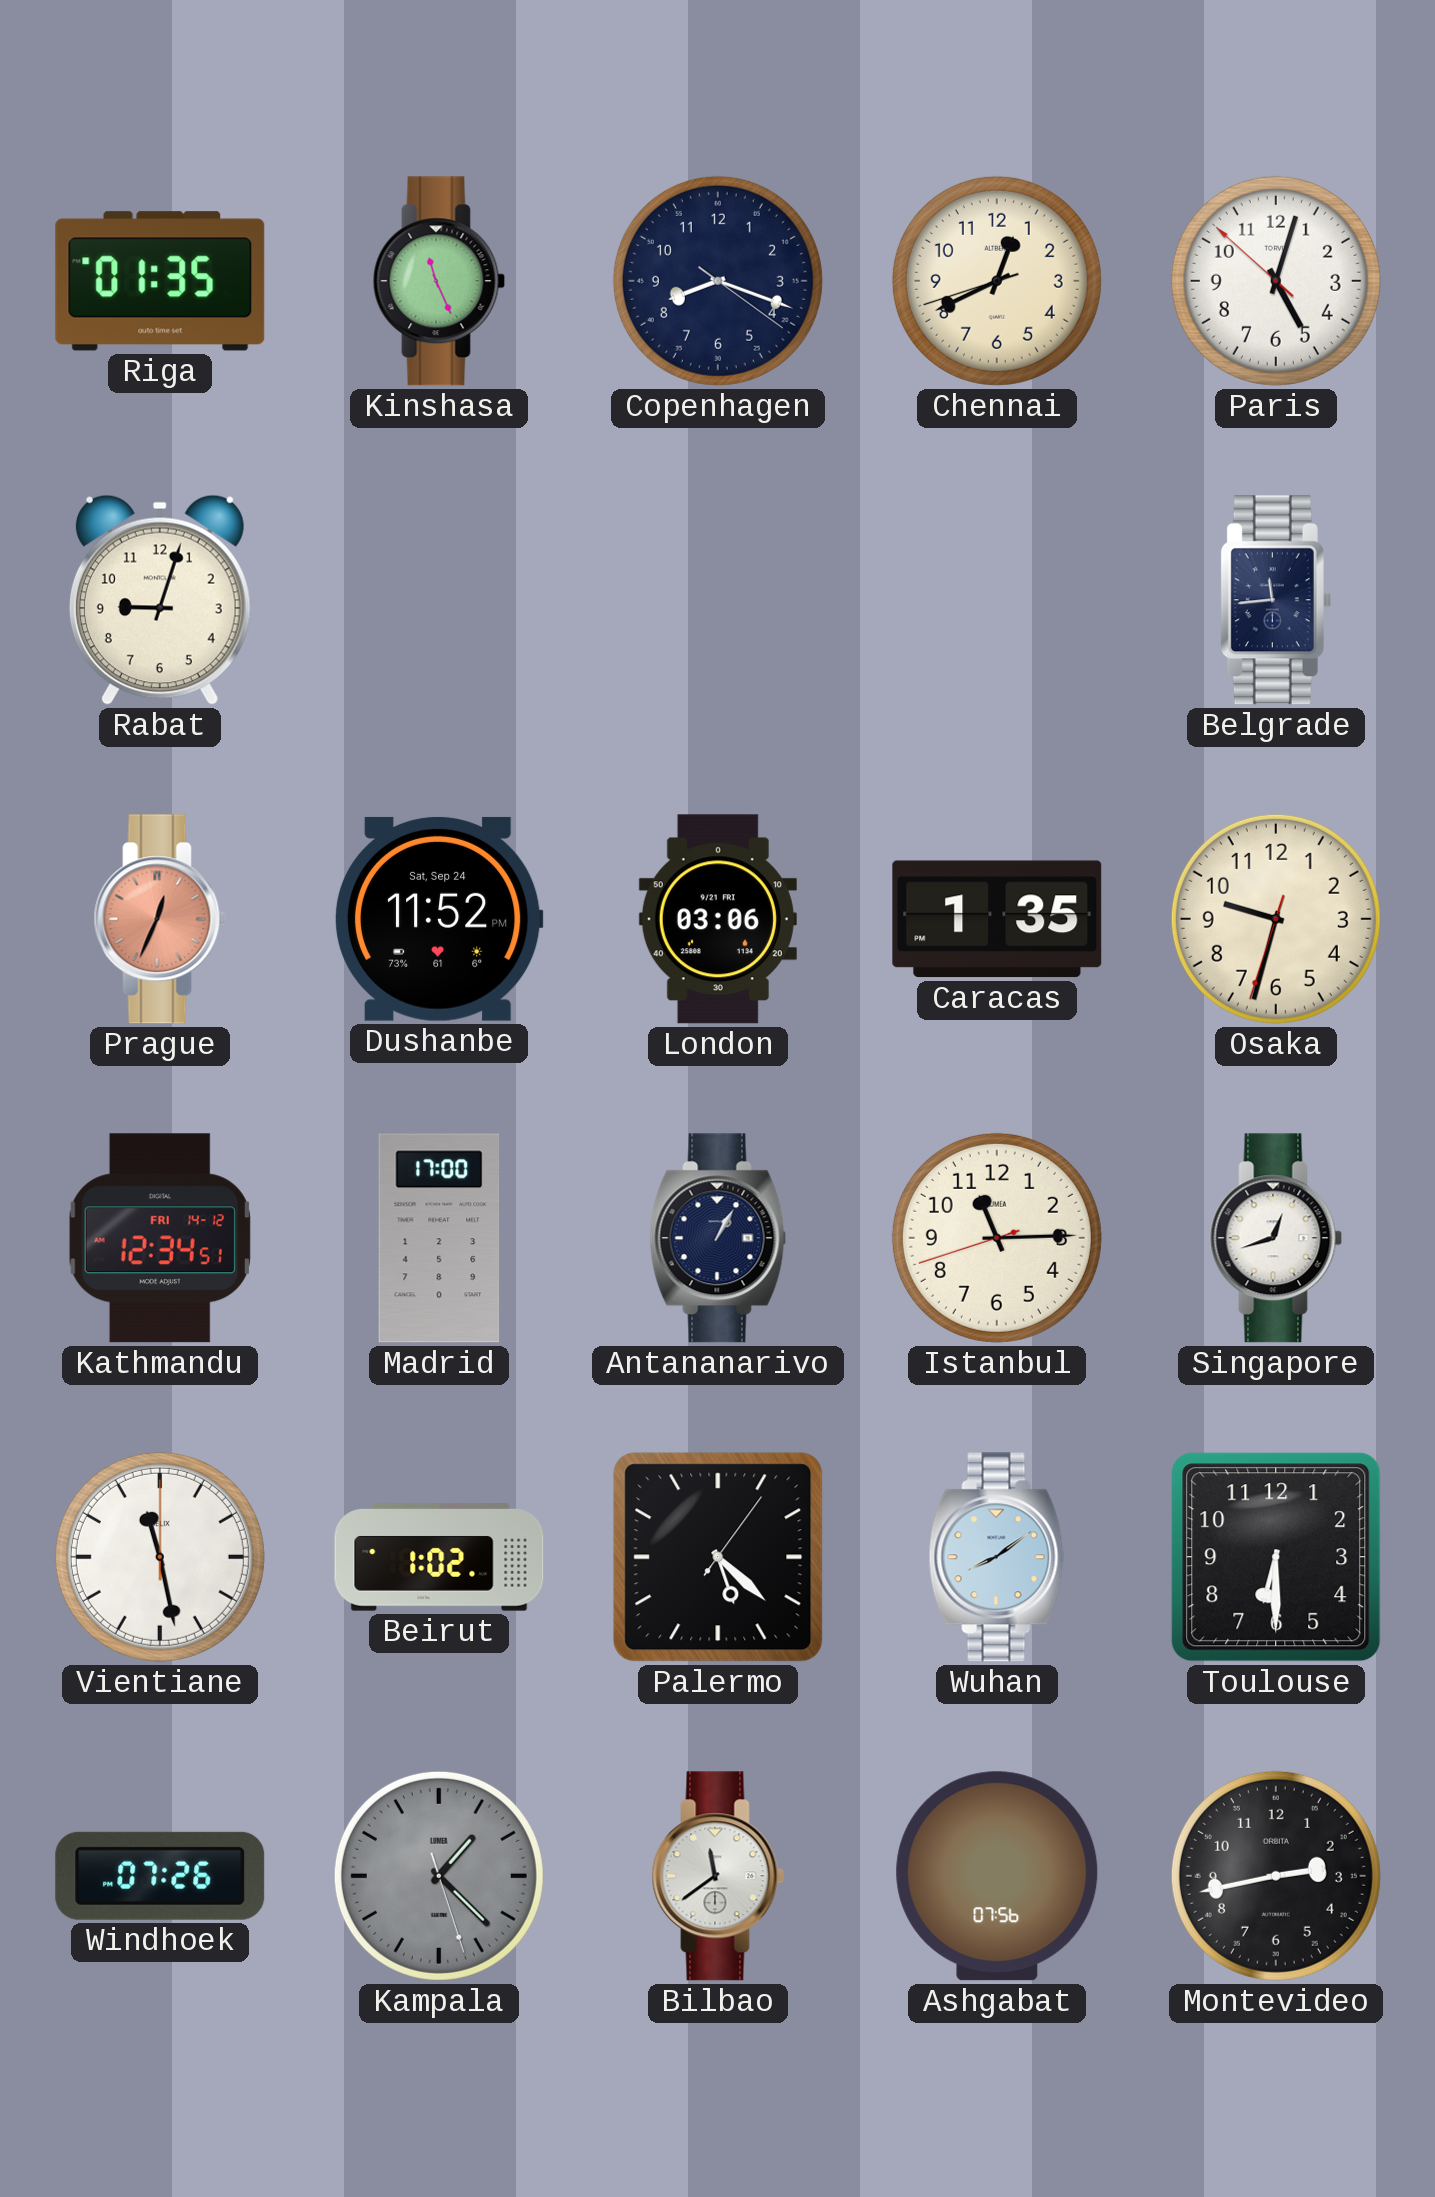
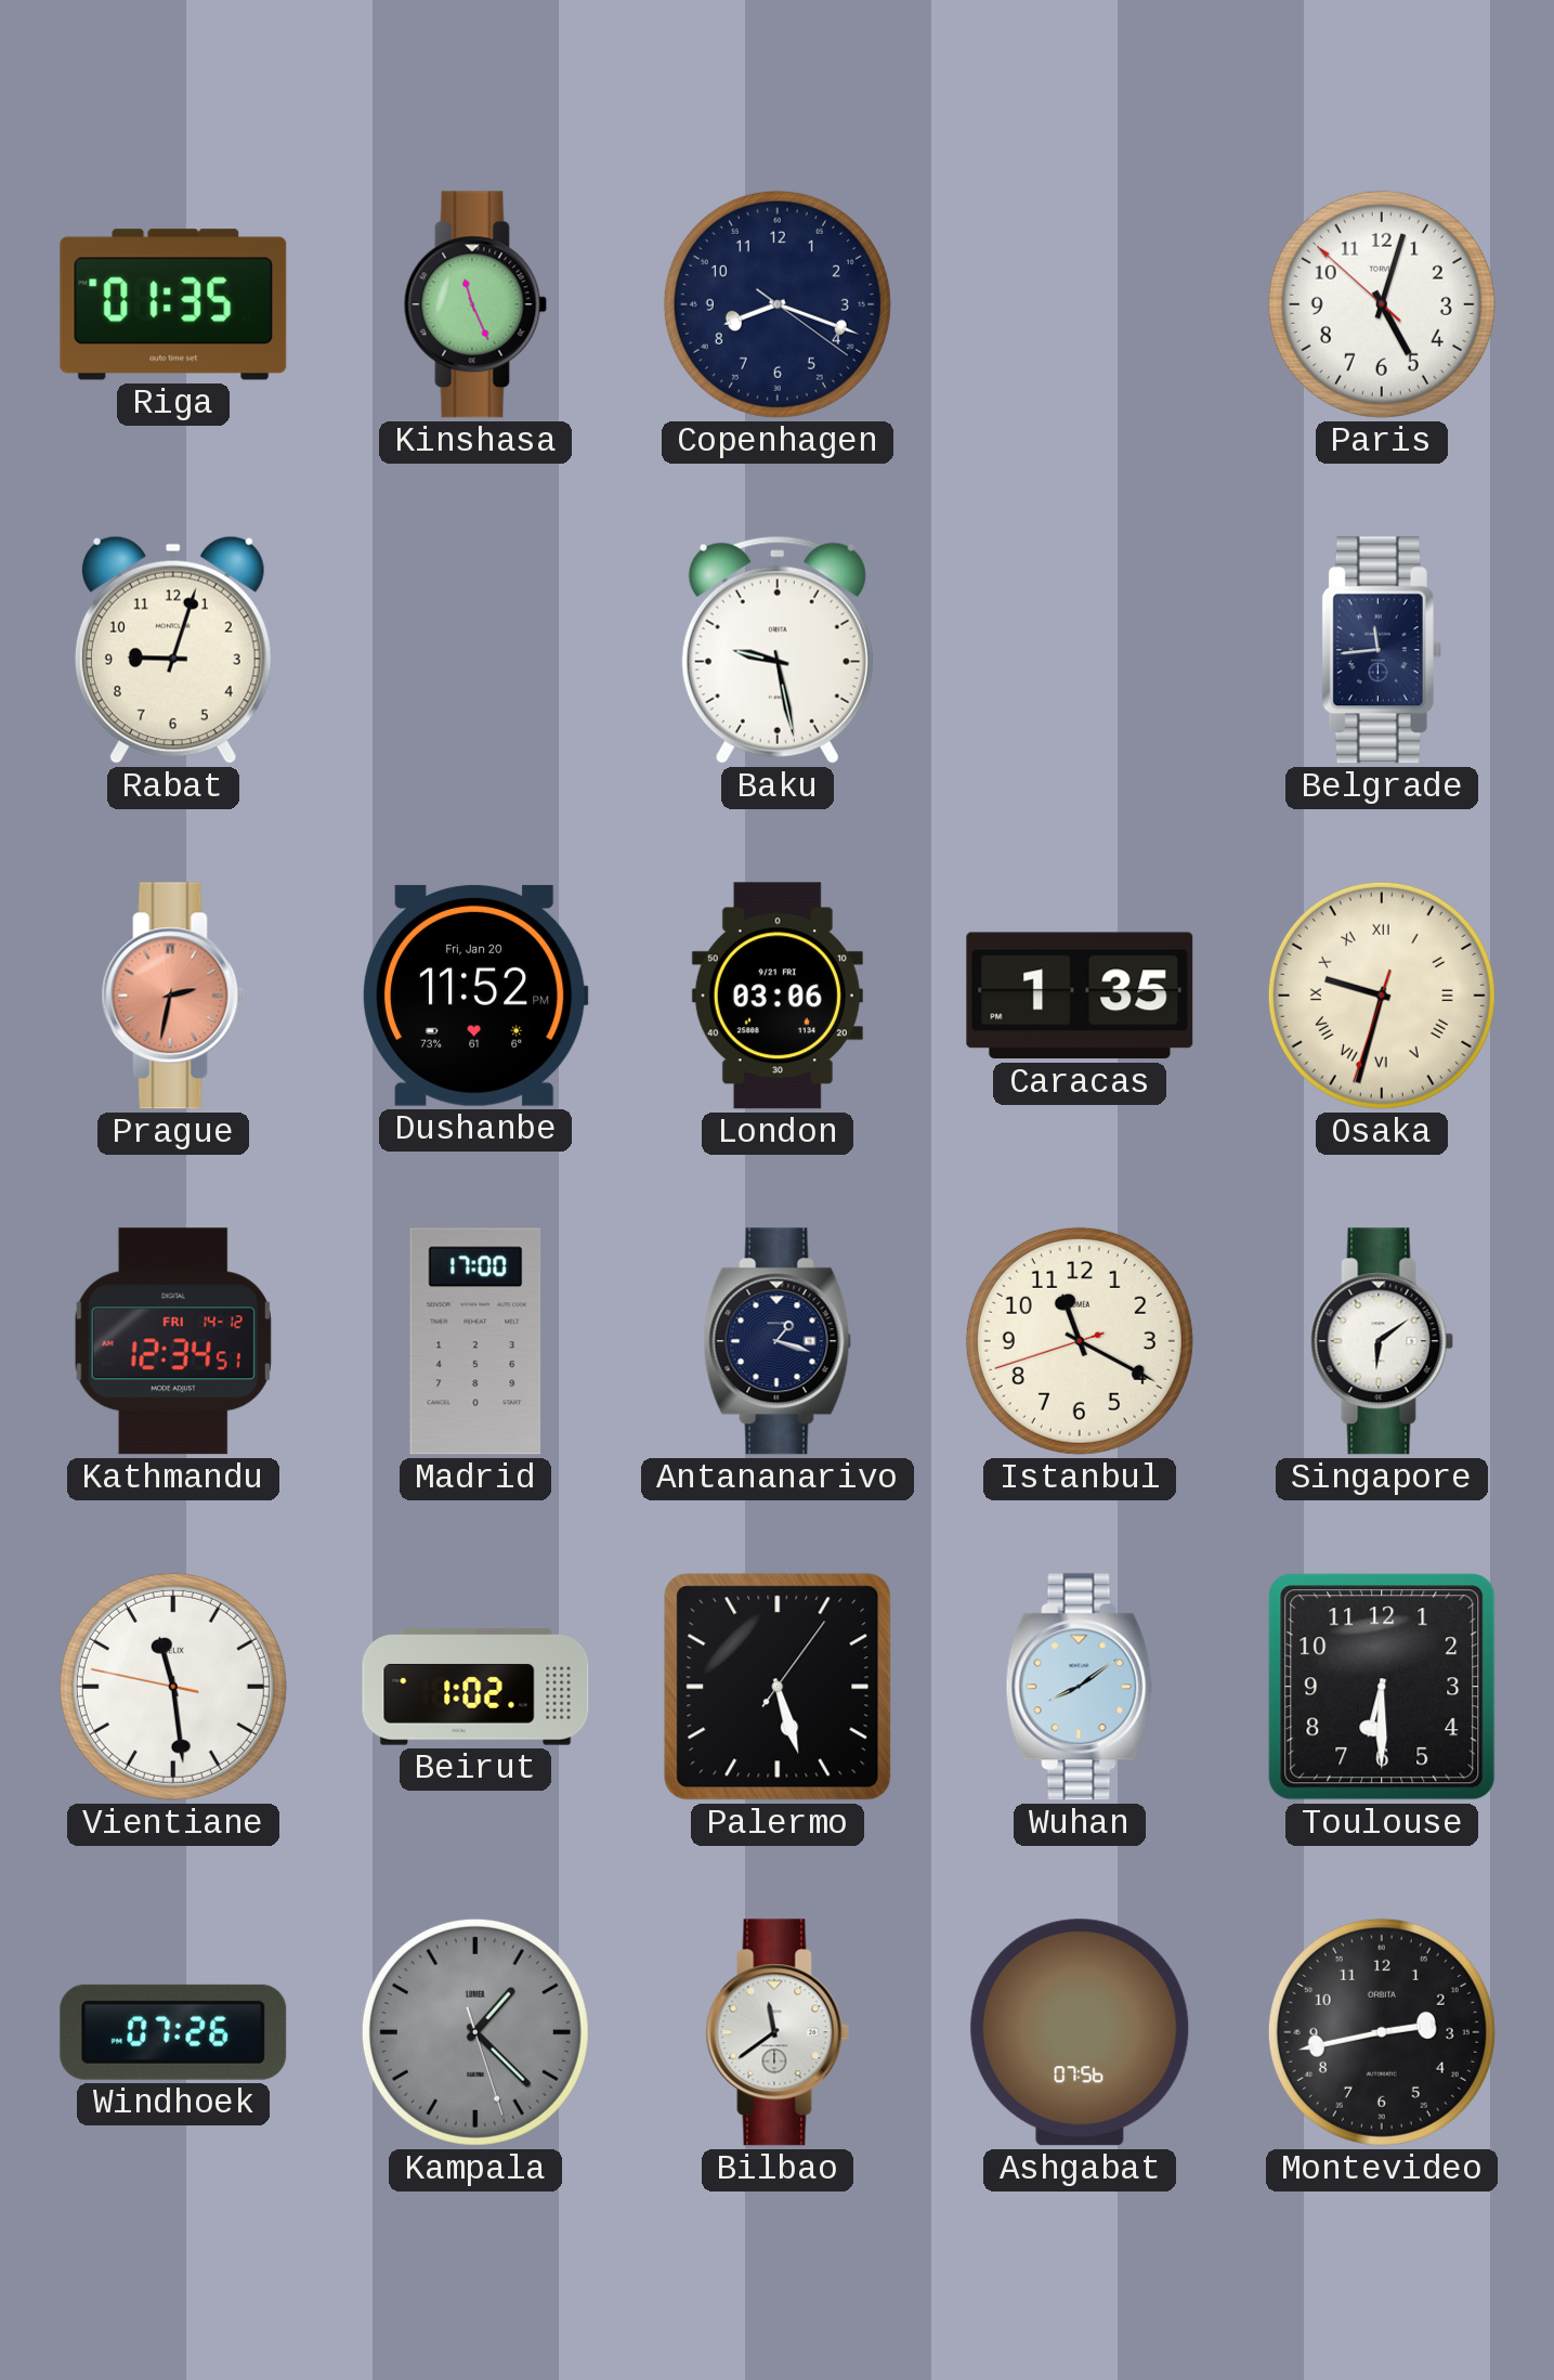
Chennai: 12:40 -> none (997, 281)
Baku: none -> 9:28 (778, 650)
Prague: 12:34 -> 2:32 (173, 996)
Dushanbe date: Sat, Sep 24 -> Fri, Jan 20 (475, 996)
Osaka numerals: Arabic -> Roman (1382, 996)
Antananarivo: 1:05 -> 1:18 (778, 1341)
Istanbul: 11:14 -> 11:19 (1080, 1341)
Singapore: 12:42 -> 6:09 (1382, 1341)
Vientiane: 11:28:00 -> 11:28:47 (173, 1687)
Palermo: 5:22 -> 5:27 (778, 1687)
